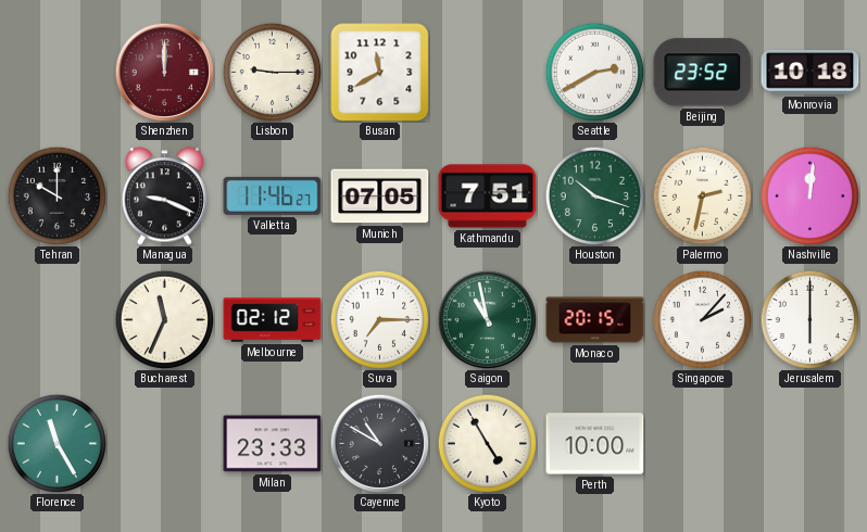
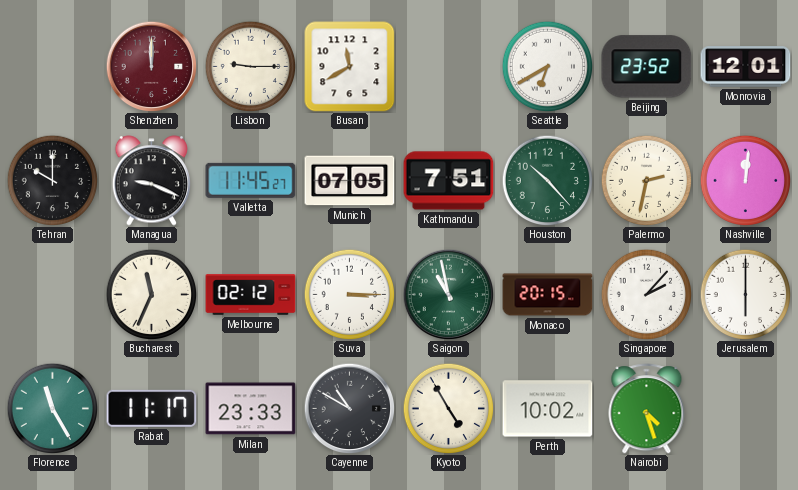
Seattle: 2:40 -> 6:40 (547, 66)
Monrovia: 10:18 -> 12:01 (746, 67)
Valletta: 11:46 -> 11:45 (251, 180)
Houston: 10:18 -> 10:23 (547, 180)
Suva: 7:15 -> 3:15 (349, 294)
Rabat: none -> 11:17 (152, 408)
Perth: 10:00 -> 10:02 (548, 409)
Nairobi: none -> 4:27 (647, 409)
